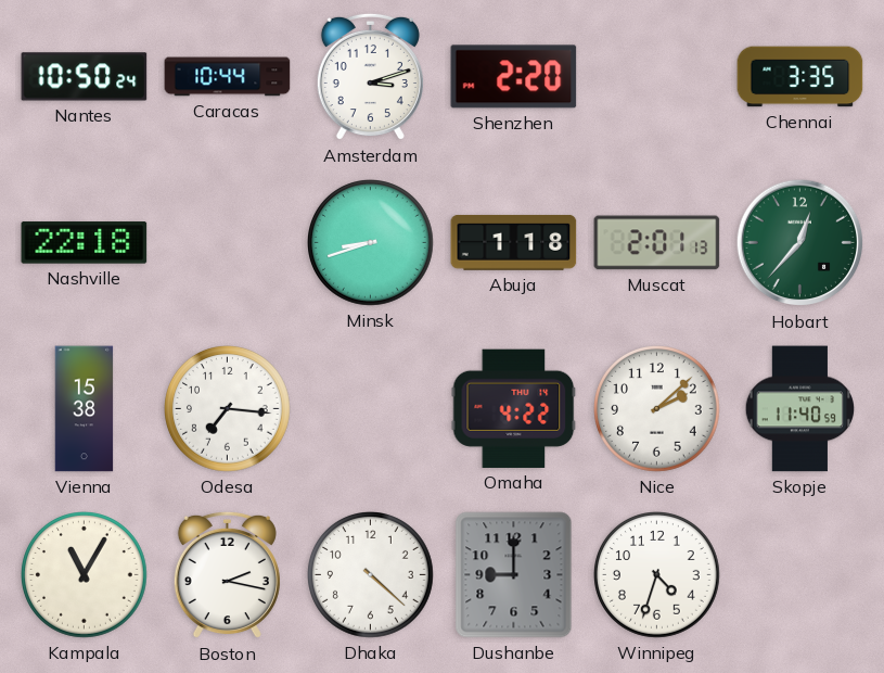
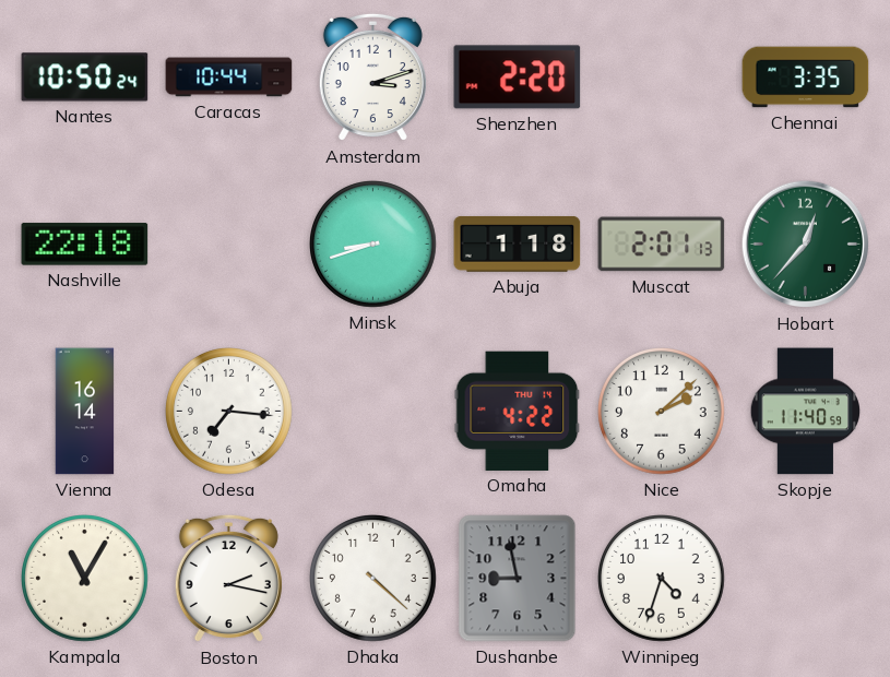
Vienna: 15:38 -> 16:14 (85, 412)
Dushanbe: 9:00 -> 8:58 (518, 579)
